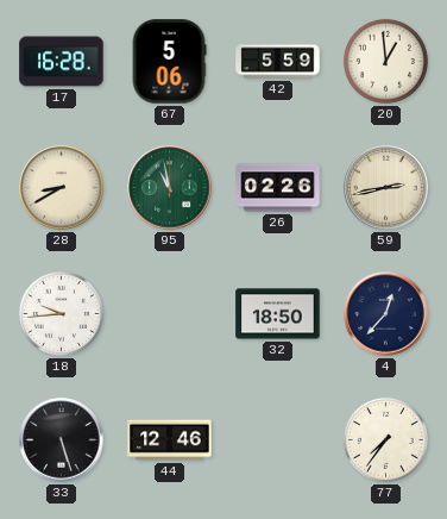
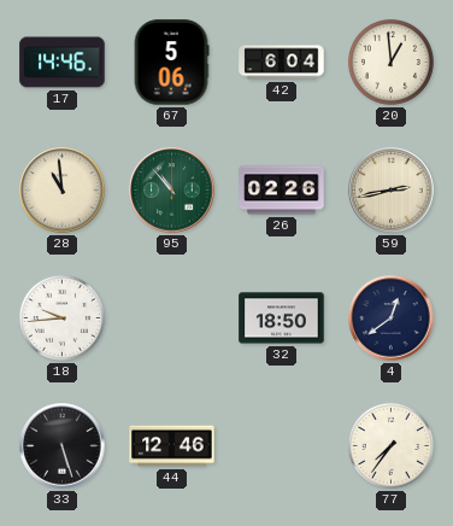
17: 16:28 -> 14:46 (63, 63)
42: 5:59 -> 6:04 (282, 63)
28: 8:40 -> 10:59 (63, 191)
95: 10:58 -> 10:53 (172, 191)
4: 12:37 -> 12:39 (392, 318)
